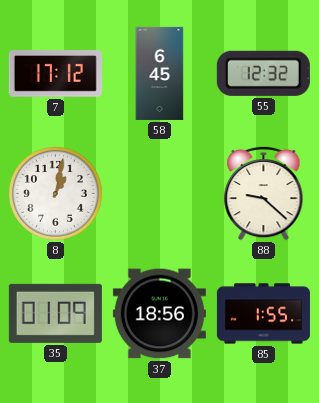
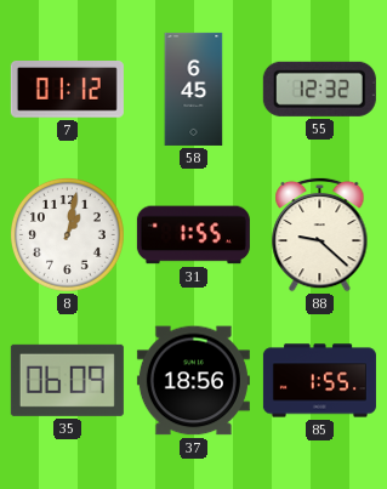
7: 17:12 -> 01:12 (67, 90)
31: none -> 1:55 (193, 235)
35: 01:09 -> 06:09 (67, 380)
